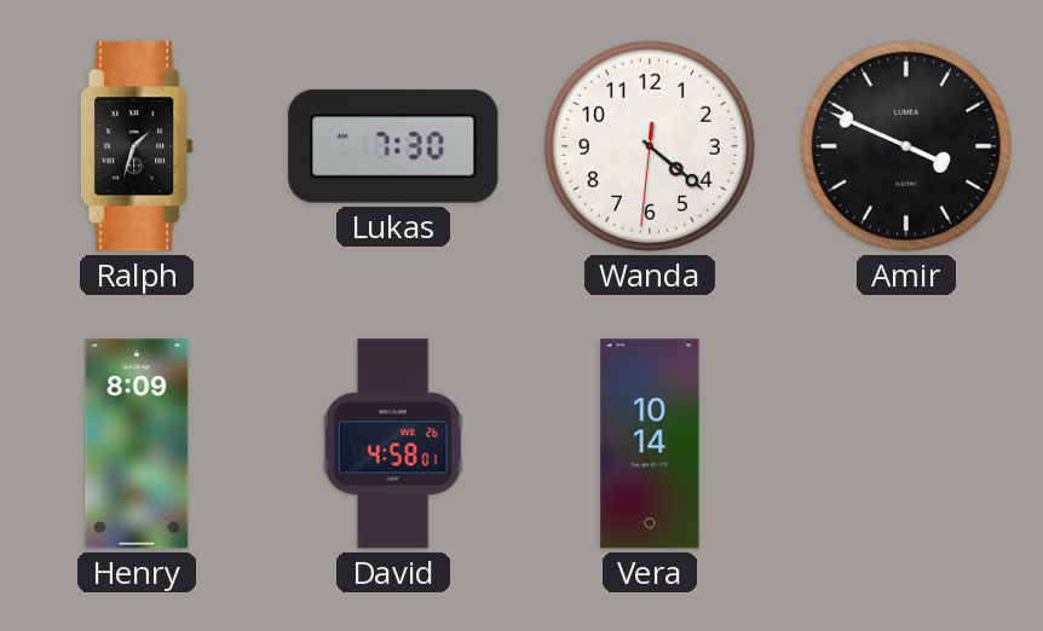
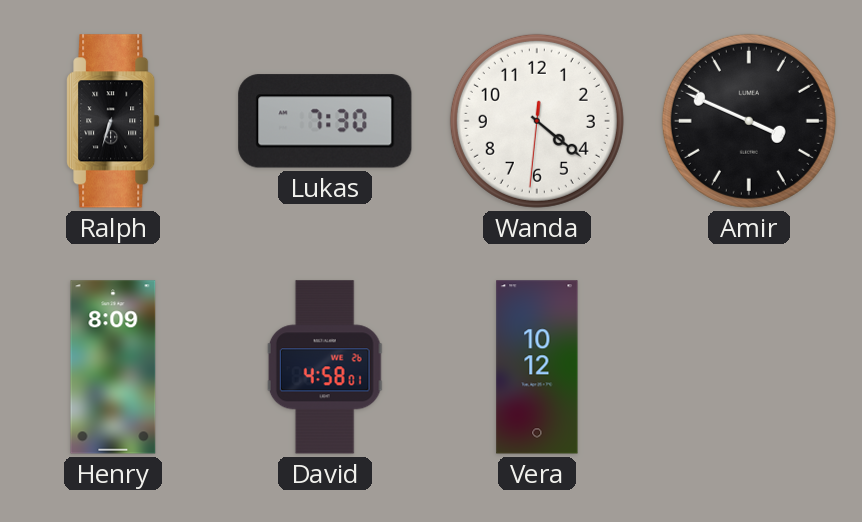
Ralph: 1:33 -> 6:33 (113, 121)
Vera: 10:14 -> 10:12 (537, 367)
